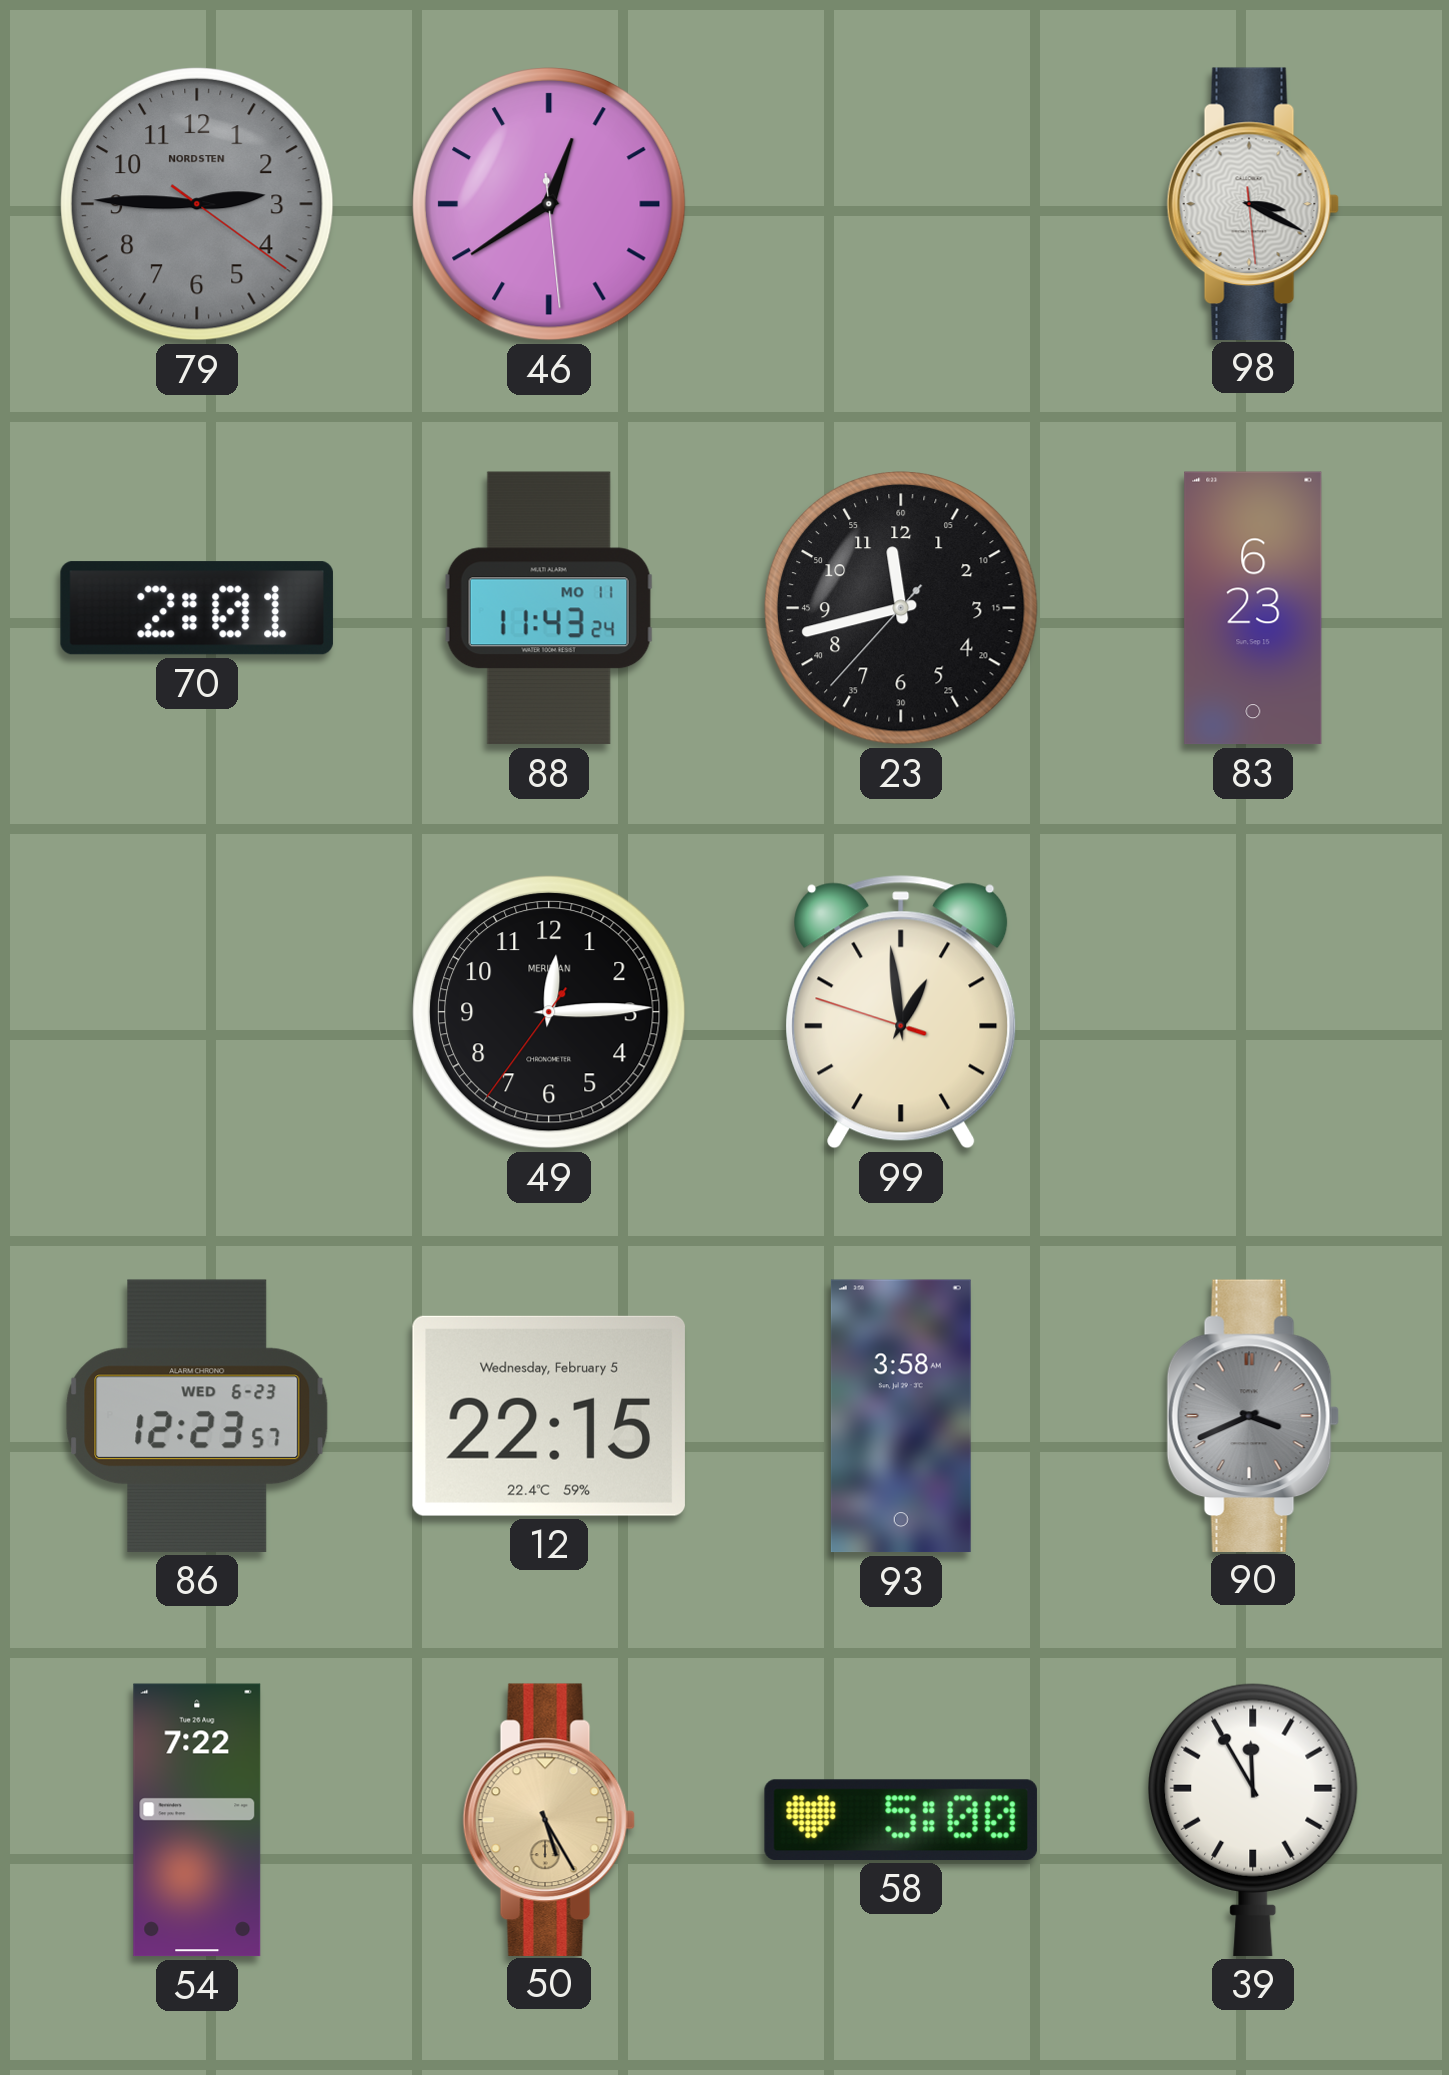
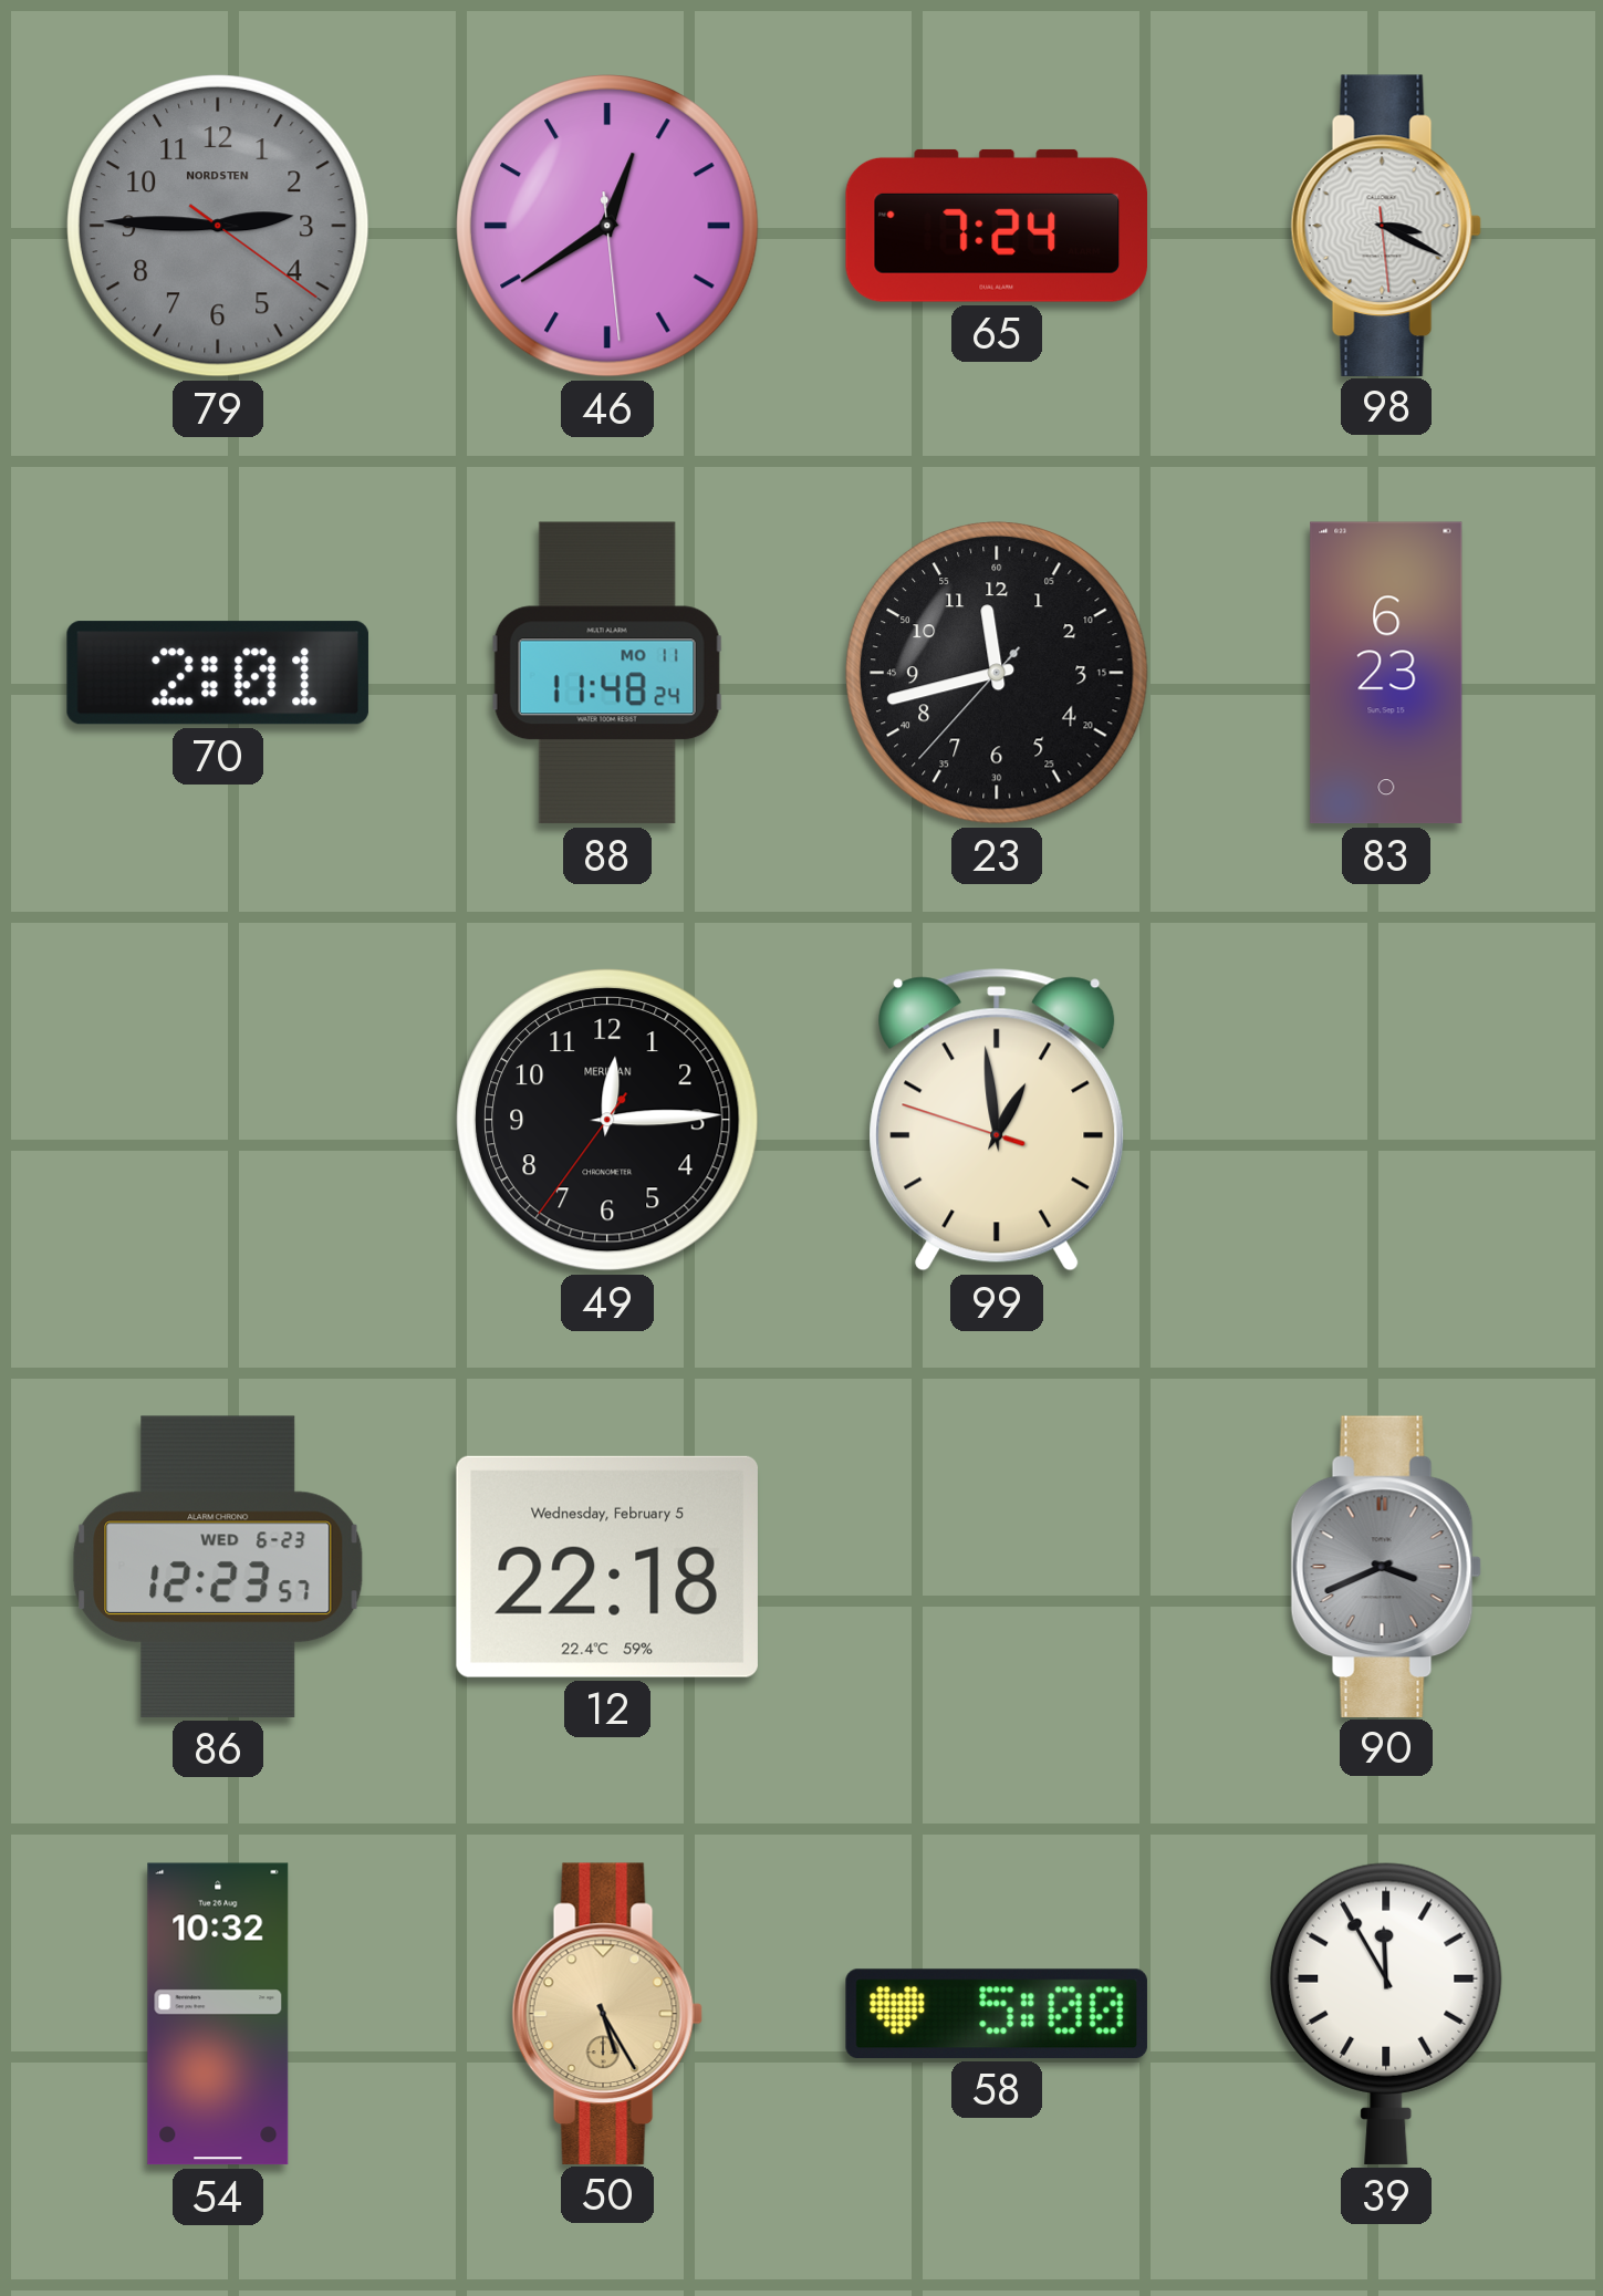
65: none -> 7:24 (996, 226)
88: 11:43 -> 11:48 (607, 673)
12: 22:15 -> 22:18 (607, 1567)
93: 3:58 -> none (901, 1416)
54: 7:22 -> 10:32 (218, 2014)
